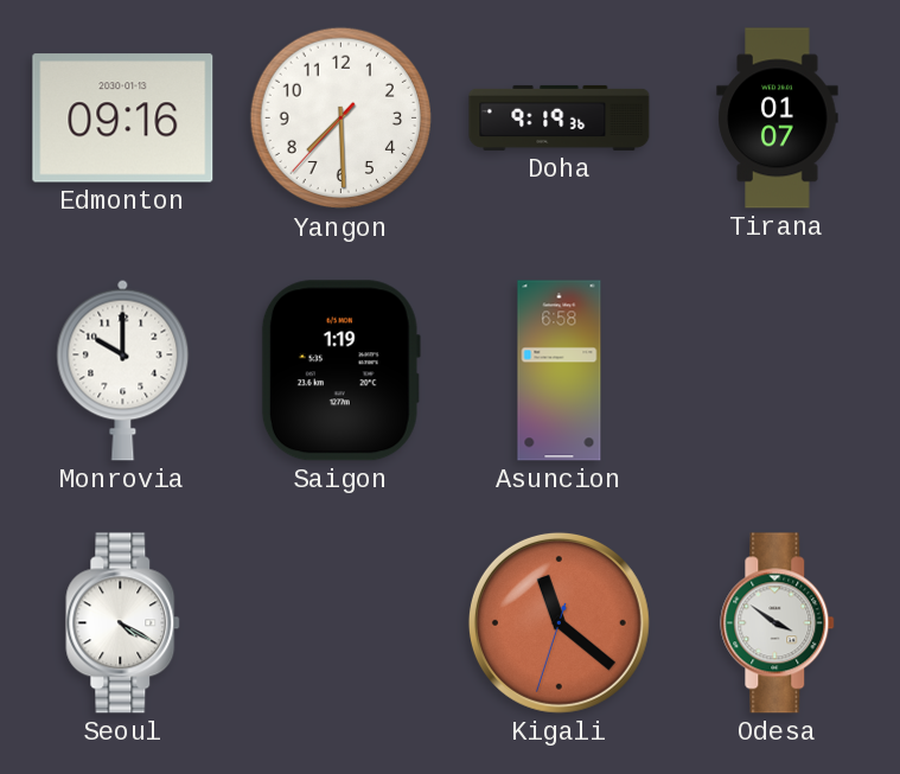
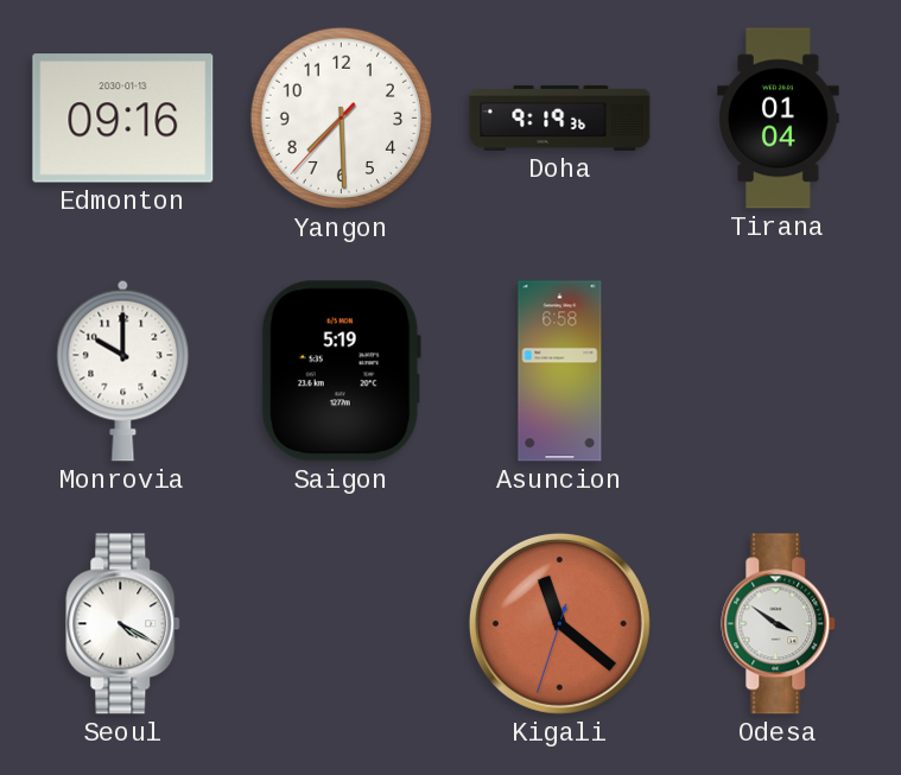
Tirana: 01:07 -> 01:04 (779, 119)
Saigon: 1:19 -> 5:19 (341, 371)
